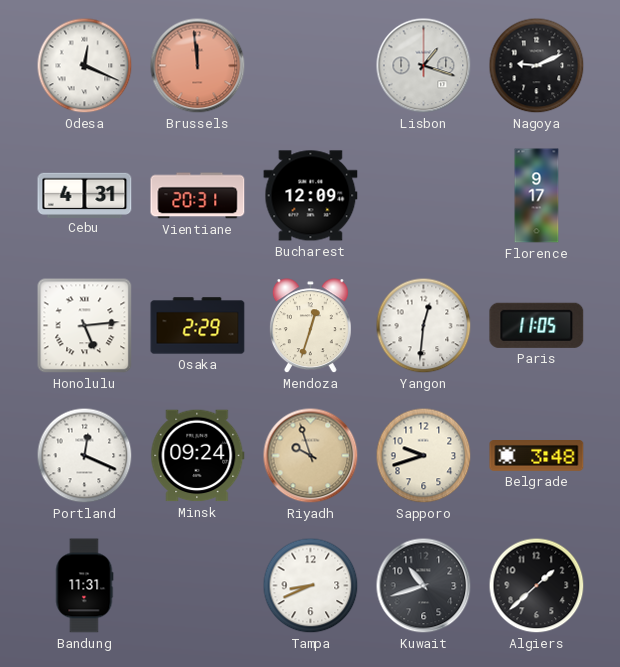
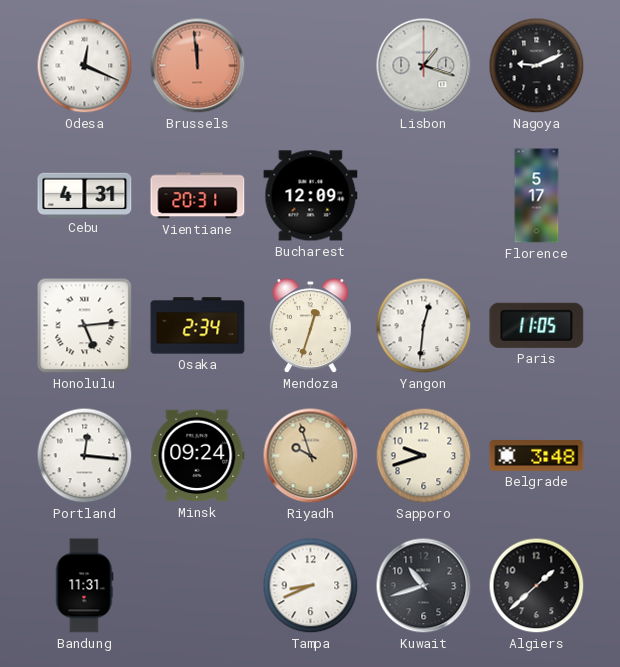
Florence: 9:17 -> 5:17 (537, 196)
Osaka: 2:29 -> 2:34 (198, 326)
Portland: 12:19 -> 12:16 (85, 456)
